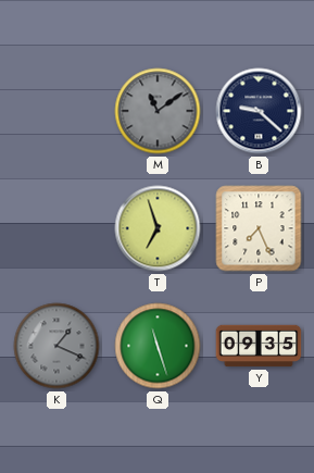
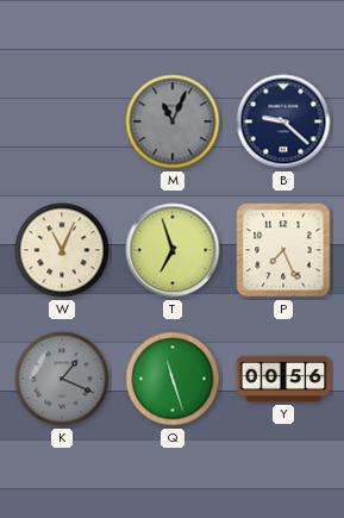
M: 11:09 -> 11:04 (173, 121)
W: none -> 11:04 (62, 250)
Y: 09:35 -> 00:56 (283, 379)
